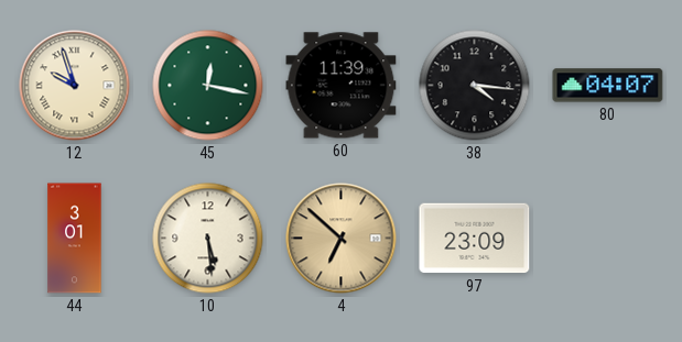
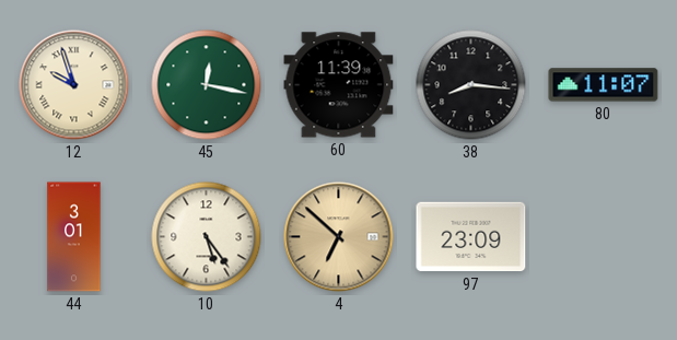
38: 4:16 -> 8:16 (471, 85)
80: 04:07 -> 11:07 (604, 85)
10: 5:29 -> 5:24 (207, 237)
